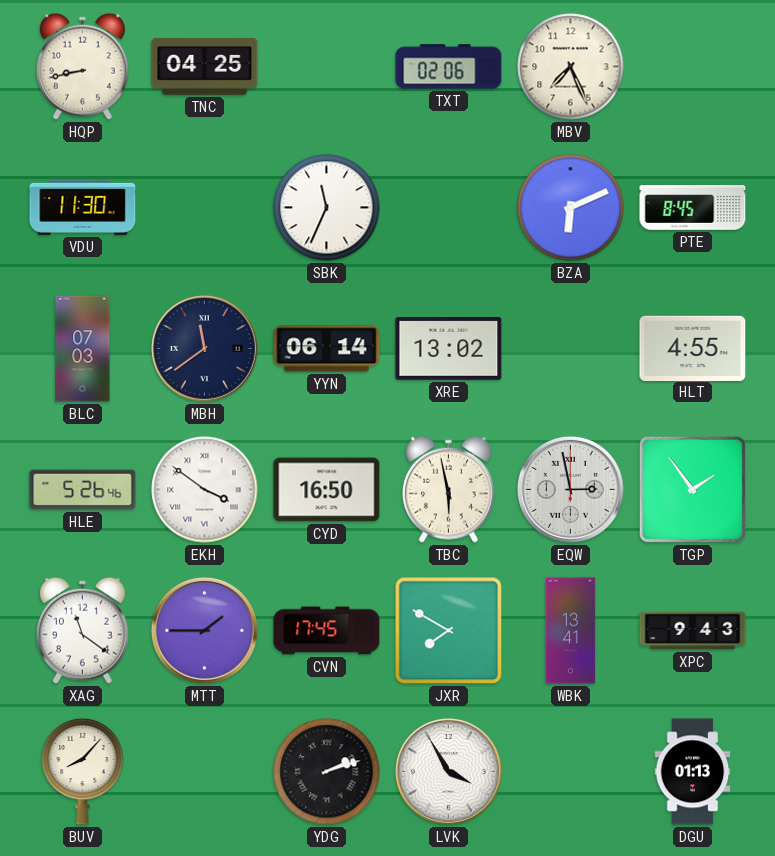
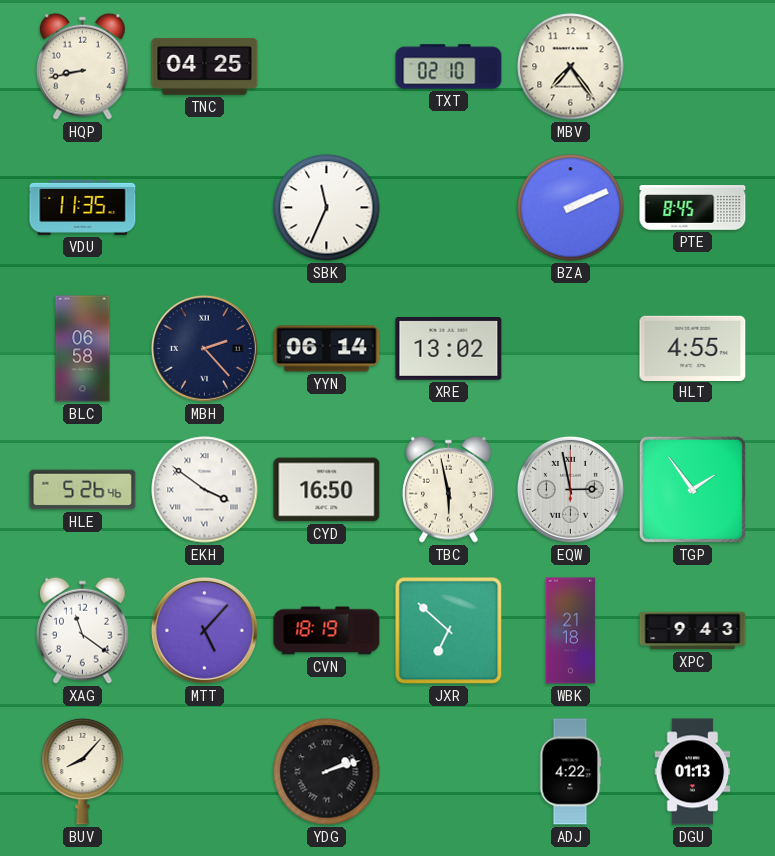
TXT: 02:06 -> 02:10 (449, 67)
MBV: 7:26 -> 7:24 (571, 67)
VDU: 11:30 -> 11:35 (83, 207)
BZA: 6:11 -> 2:11 (571, 208)
BLC: 07:03 -> 06:58 (83, 349)
MBH: 11:39 -> 2:23 (204, 348)
MTT: 1:45 -> 5:07 (204, 630)
CVN: 17:45 -> 18:19 (327, 631)
JXR: 7:50 -> 6:52 (449, 631)
WBK: 13:41 -> 21:18 (571, 631)
LVK: 3:55 -> none (448, 771)
ADJ: none -> 4:22 (570, 772)
